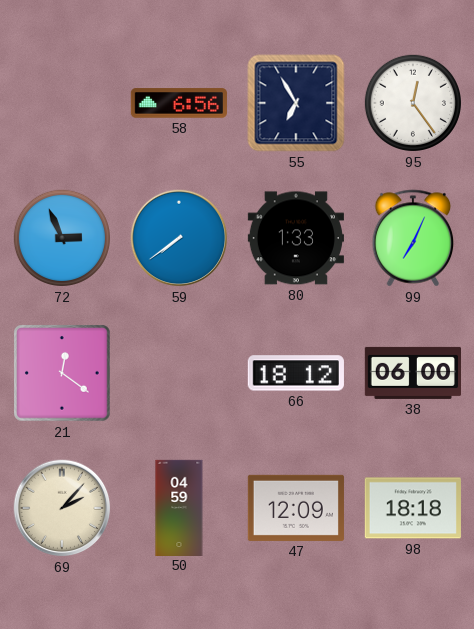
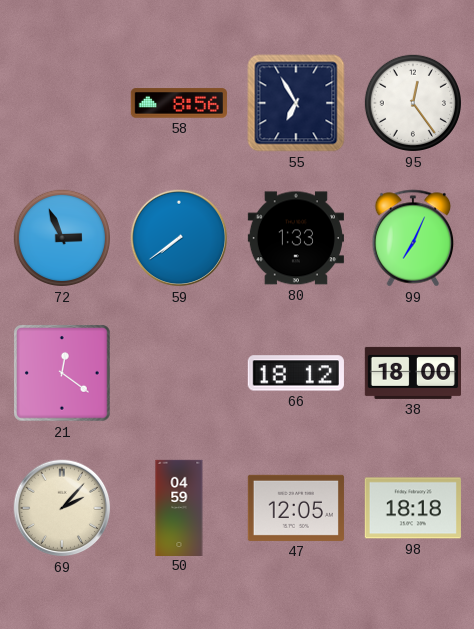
58: 6:56 -> 8:56 (179, 103)
38: 06:00 -> 18:00 (412, 373)
47: 12:09 -> 12:05 (296, 508)
